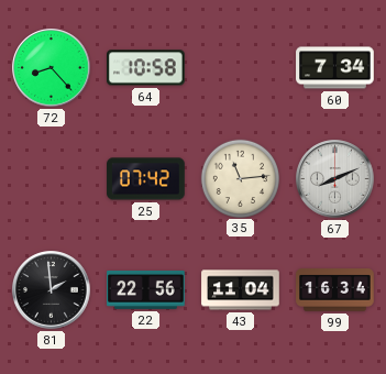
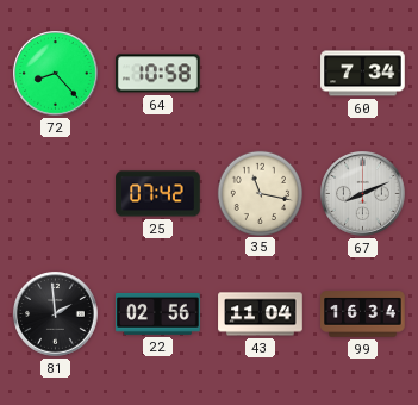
35: 11:14 -> 11:17 (260, 193)
22: 22:56 -> 02:56 (158, 313)
